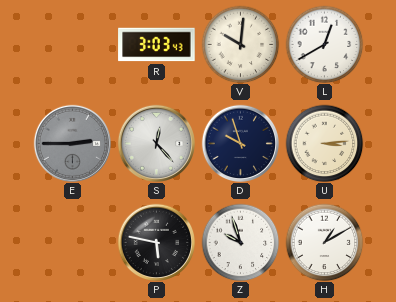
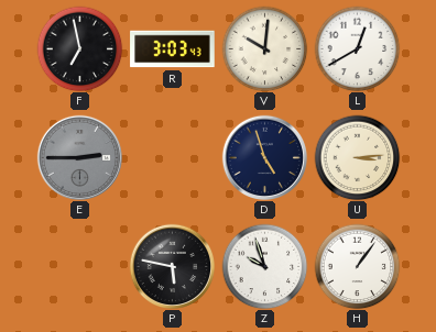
F: none -> 6:58 (79, 48)
S: 12:23 -> none (156, 143)
D: 9:57 -> 4:57 (264, 157)
H: 1:10 -> 1:06 (357, 266)
